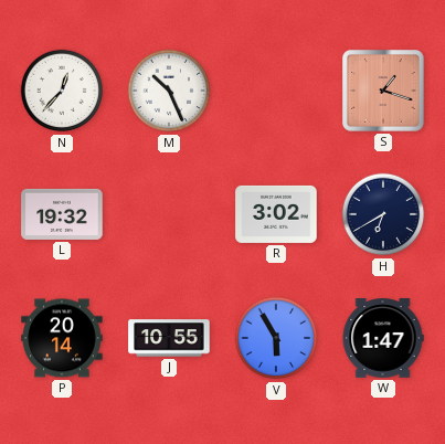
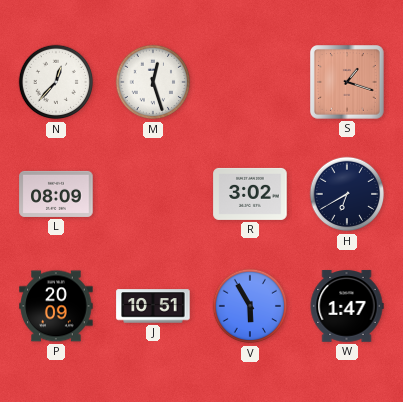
M: 10:26 -> 12:27 (153, 82)
L: 19:32 -> 08:09 (56, 194)
P: 20:14 -> 20:09 (56, 306)
J: 10:55 -> 10:51 (153, 306)
